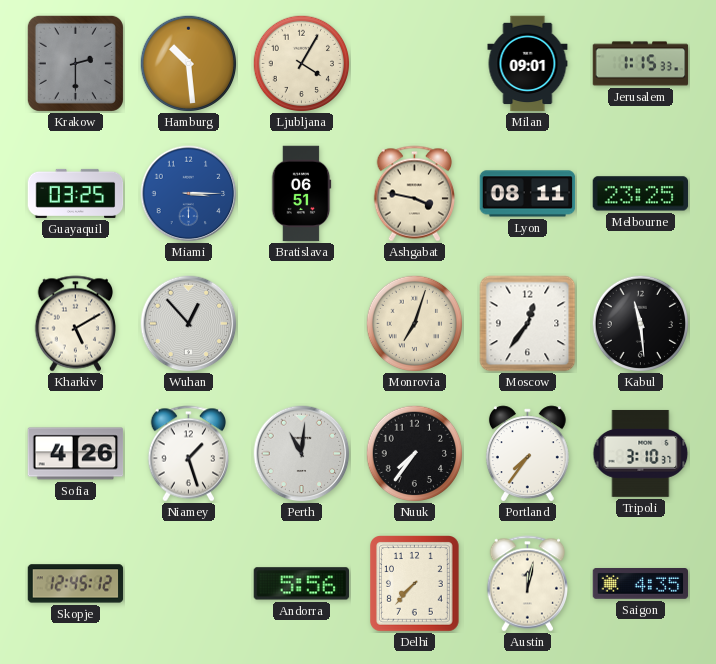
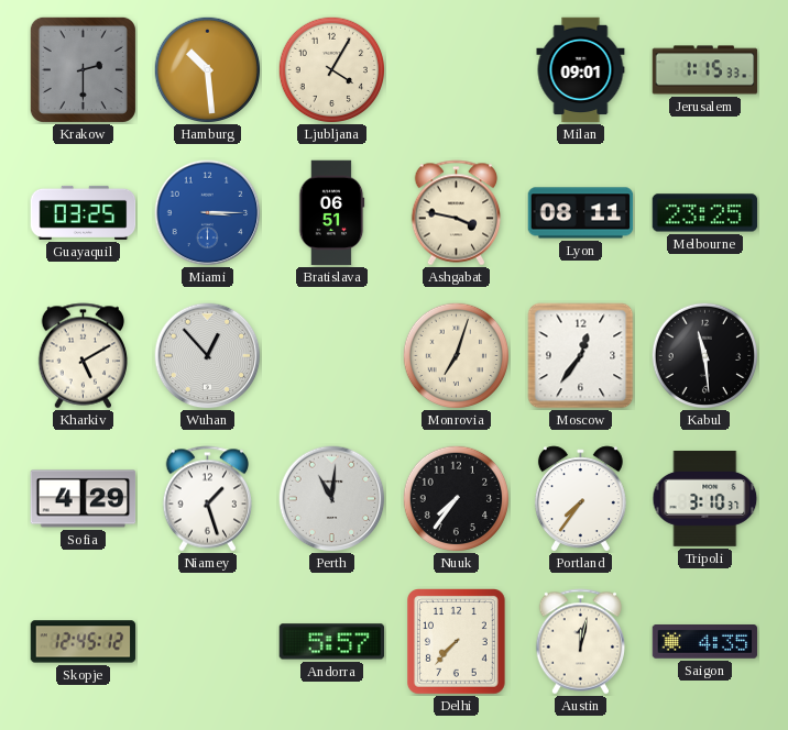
Sofia: 4:26 -> 4:29 (84, 499)
Andorra: 5:56 -> 5:57 (332, 642)
